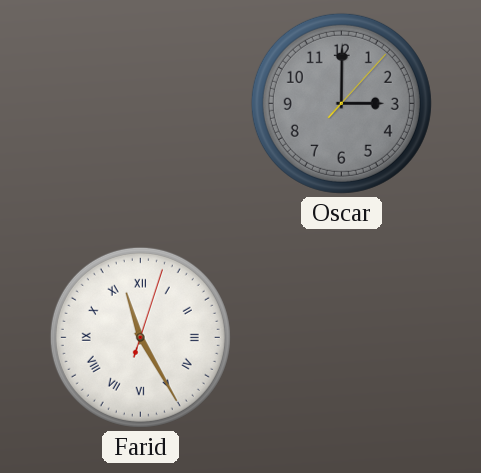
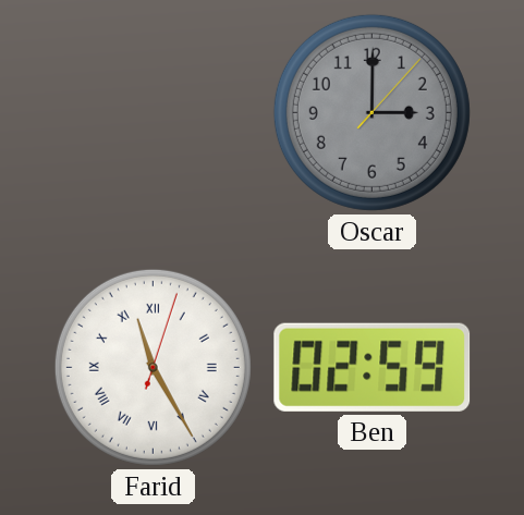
Ben: none -> 02:59 (373, 367)
